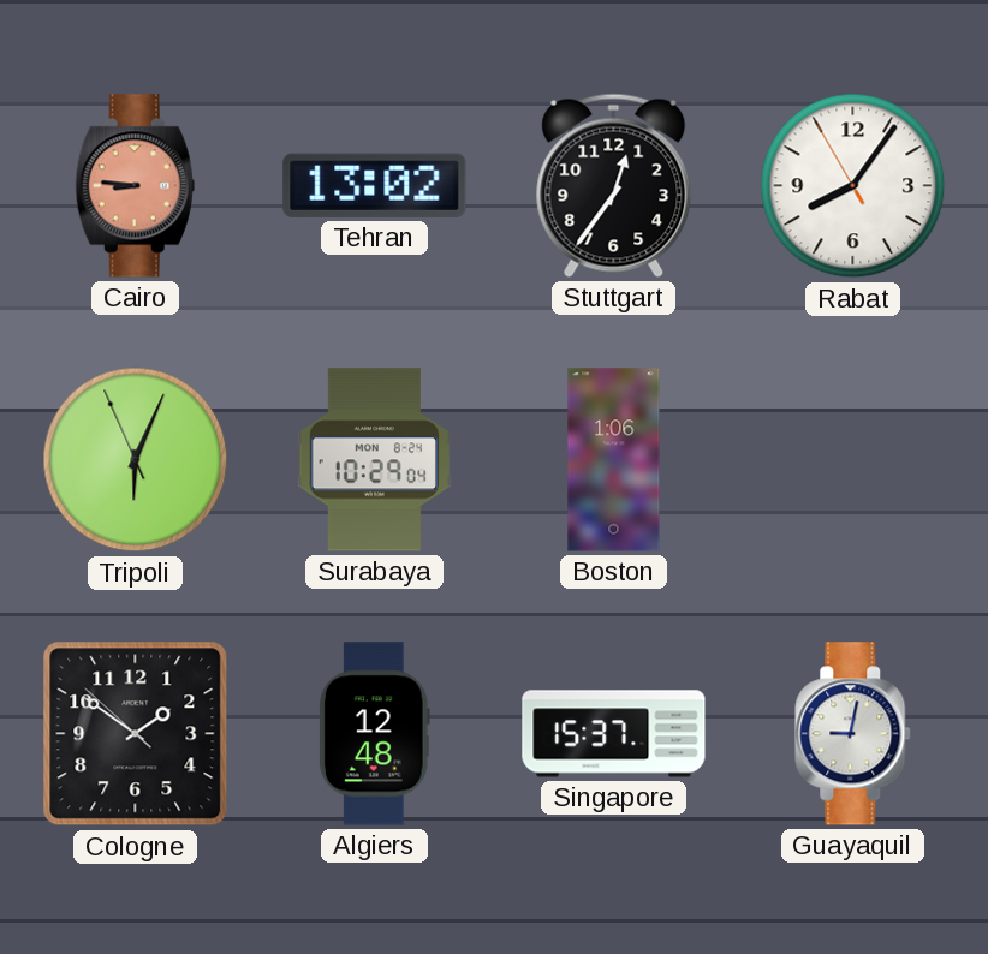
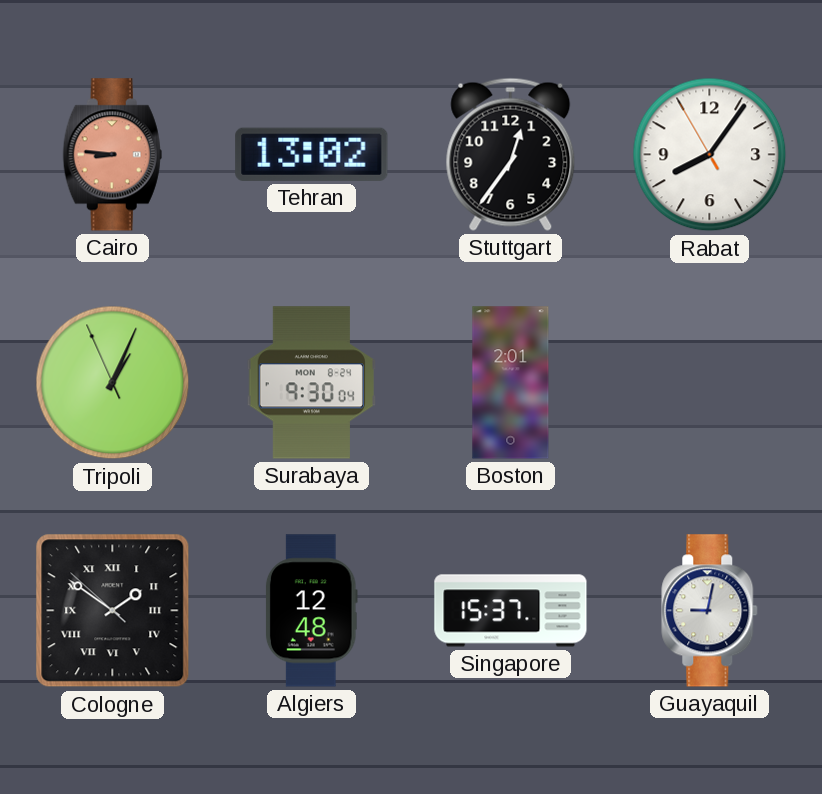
Tripoli: 6:03 -> 1:03 (113, 383)
Surabaya: 10:29 -> 9:30 (311, 383)
Boston: 1:06 -> 2:01 (511, 383)
Cologne numerals: Arabic -> Roman (113, 611)
